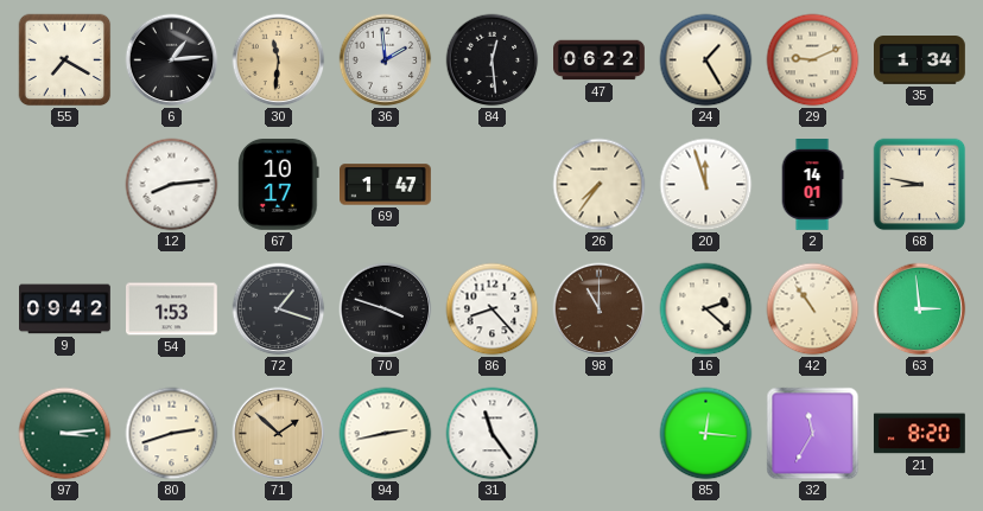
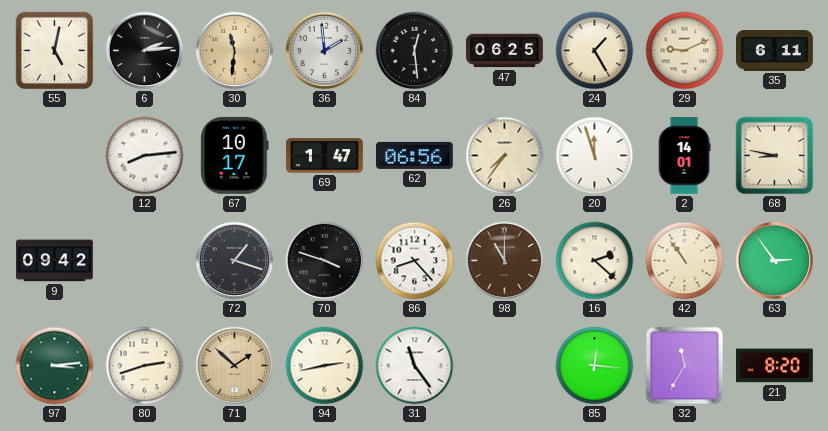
55: 7:20 -> 5:02 (55, 51)
6: 1:14 -> 2:14 (145, 51)
47: 06:22 -> 06:25 (505, 51)
35: 1:34 -> 6:11 (775, 51)
62: none -> 06:56 (414, 155)
54: 1:53 -> none (172, 309)
63: 2:59 -> 2:54 (775, 261)
